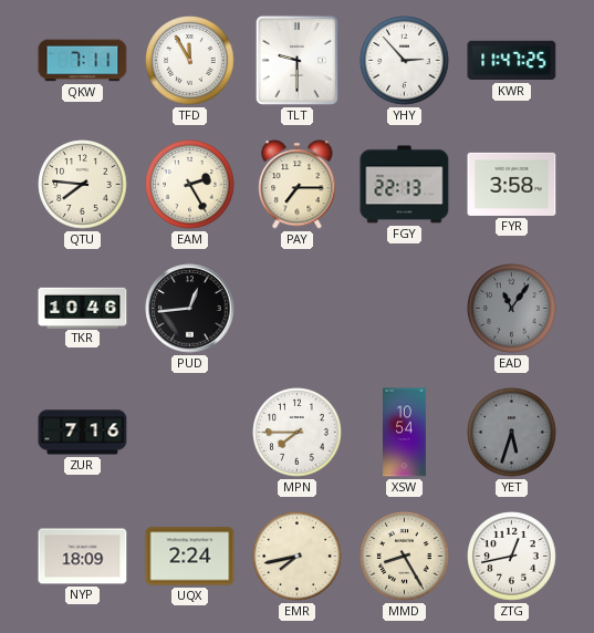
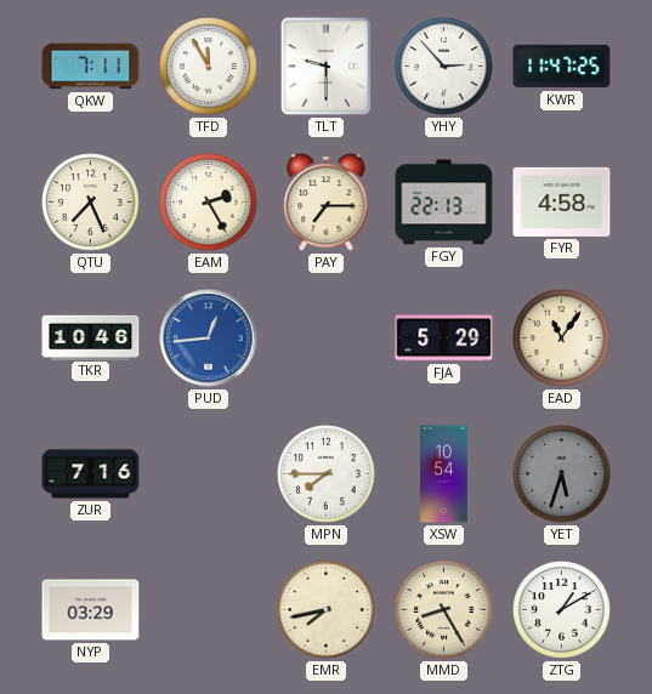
QTU: 7:46 -> 7:26 (91, 203)
FYR: 3:58 -> 4:58 (562, 201)
PUD dial: black -> blue (209, 339)
FJA: none -> 5:29 (444, 339)
EAD dial: grey -> cream (562, 339)
NYP: 18:09 -> 03:29 (91, 610)
UQX: 2:24 -> none (190, 557)
ZTG: 12:43 -> 1:10 (562, 610)
